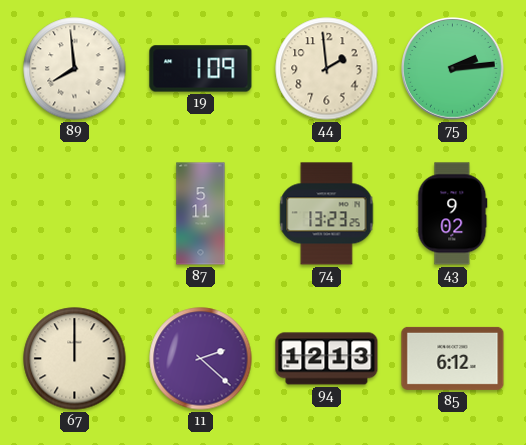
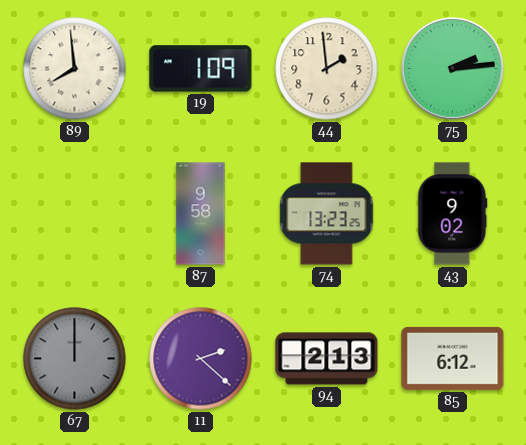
87: 5:11 -> 9:58 (201, 214)
67 dial: cream -> grey (75, 359)
94: 12:13 -> 2:13 (327, 359)
